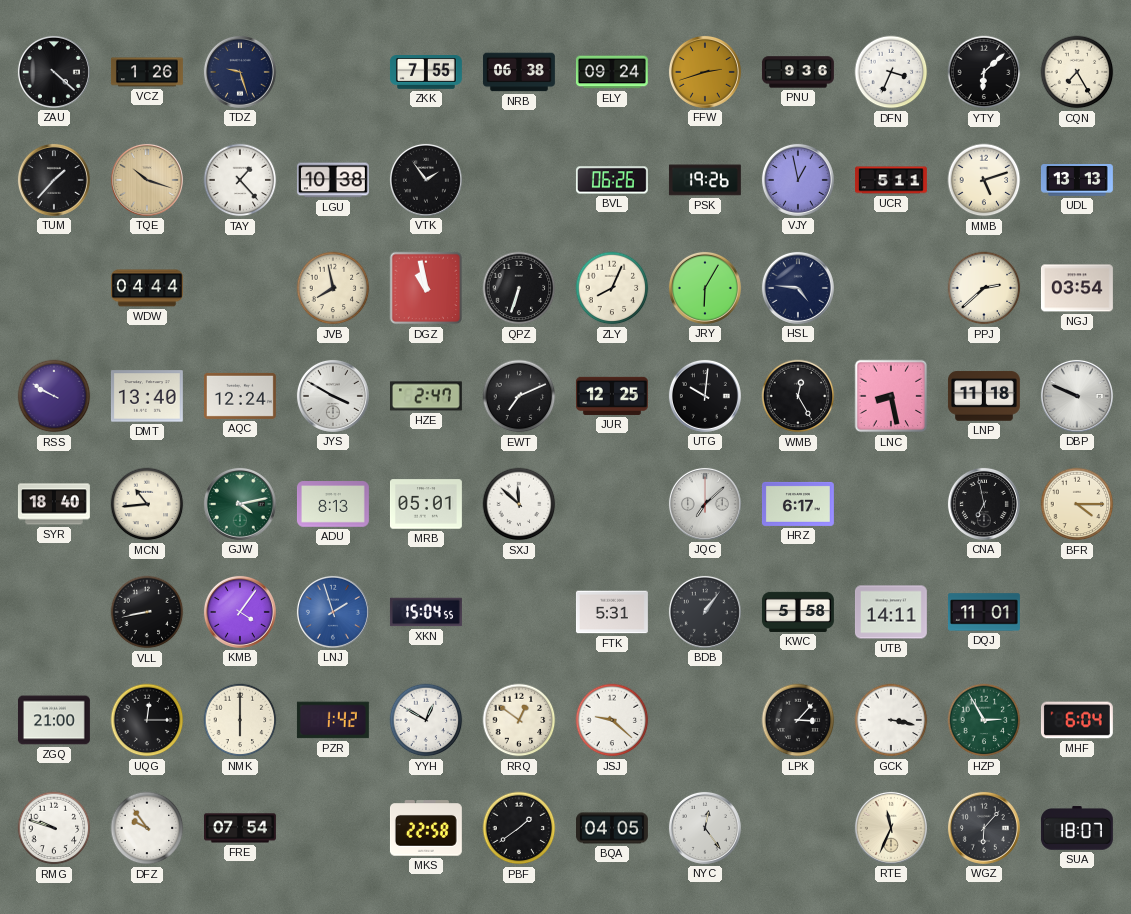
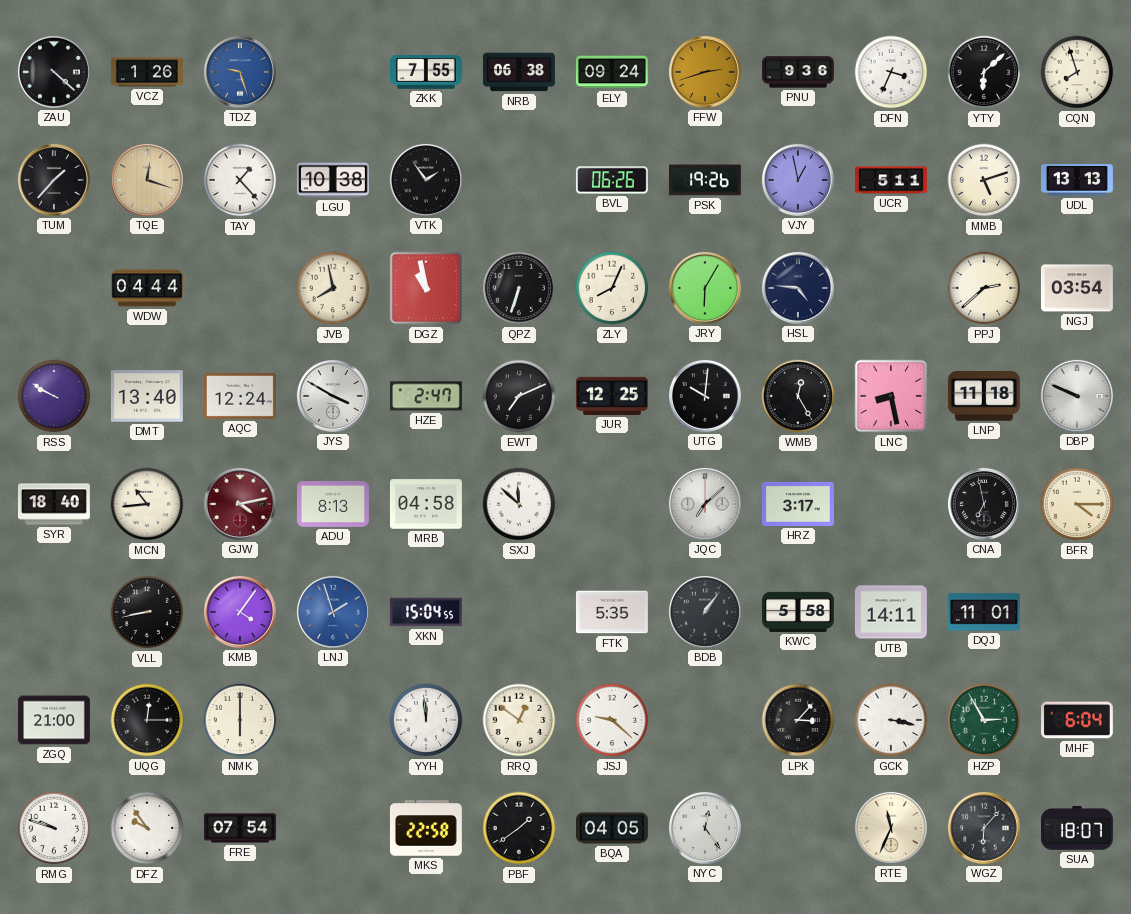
TDZ dial: navy -> blue (240, 72)
CQN: 7:25 -> 7:57 (1077, 72)
TQE: 10:18 -> 12:18 (147, 180)
GJW dial: green -> burgundy (240, 504)
MRB: 05:01 -> 04:58 (426, 504)
HRZ: 6:17 -> 3:17 (798, 504)
FTK: 5:31 -> 5:35 (612, 612)
PZR: 1:42 -> none (333, 720)
YYH: 12:50 -> 11:59 (426, 720)
